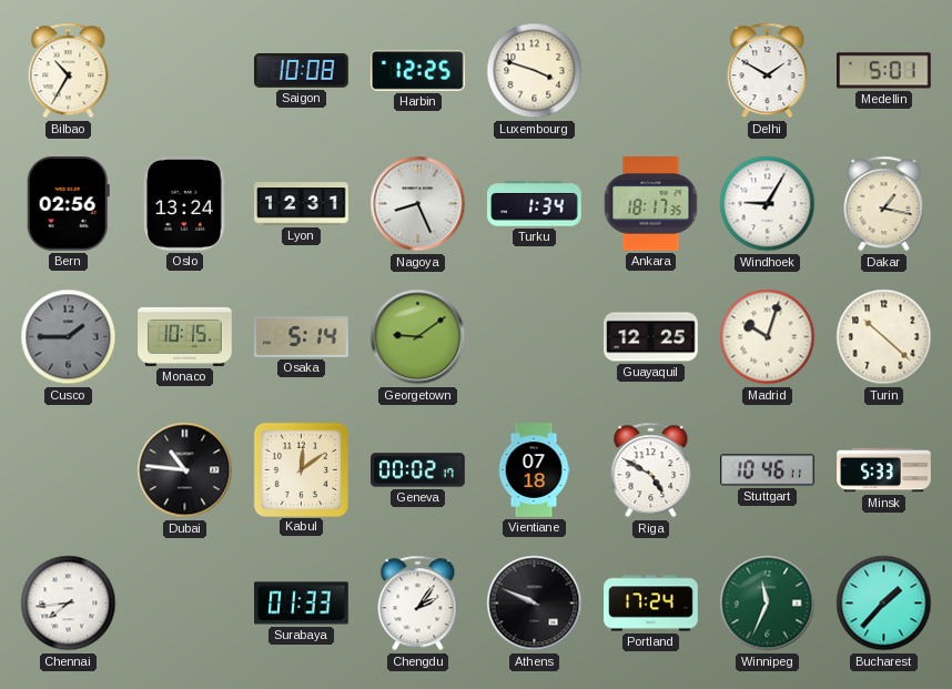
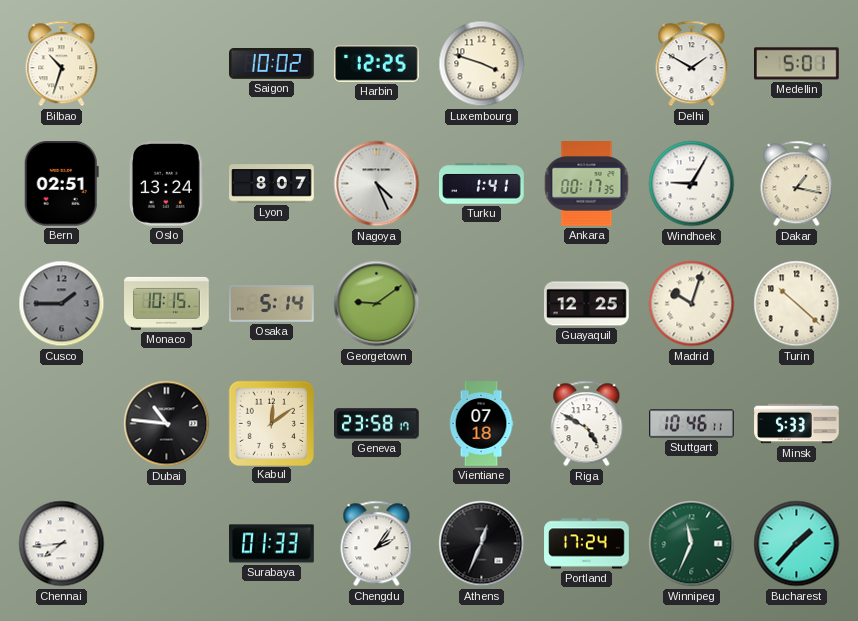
Bilbao: 10:35 -> 10:33 (62, 64)
Saigon: 10:08 -> 10:02 (272, 64)
Bern: 02:56 -> 02:51 (61, 184)
Lyon: 12:31 -> 8:07 (272, 184)
Nagoya: 8:26 -> 4:26 (377, 184)
Turku: 1:34 -> 1:41 (482, 184)
Ankara: 18:17 -> 00:17 (587, 184)
Geneva: 00:02 -> 23:58 (377, 424)
Athens: 9:49 -> 12:34 (482, 544)
